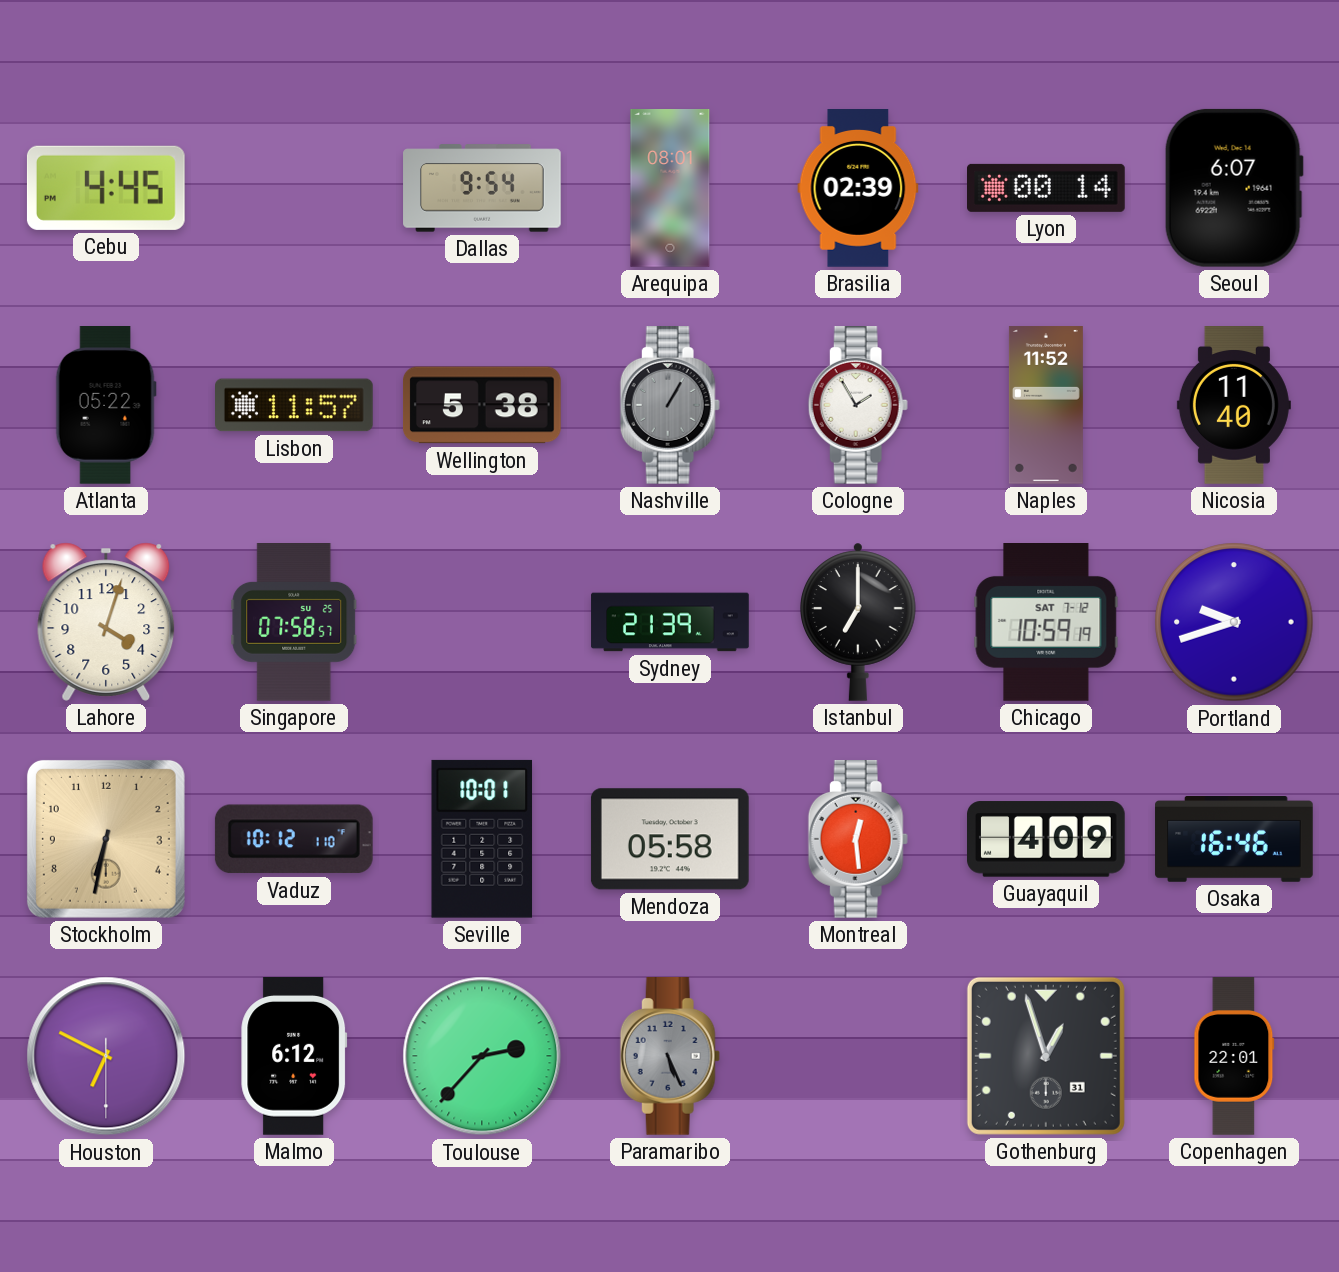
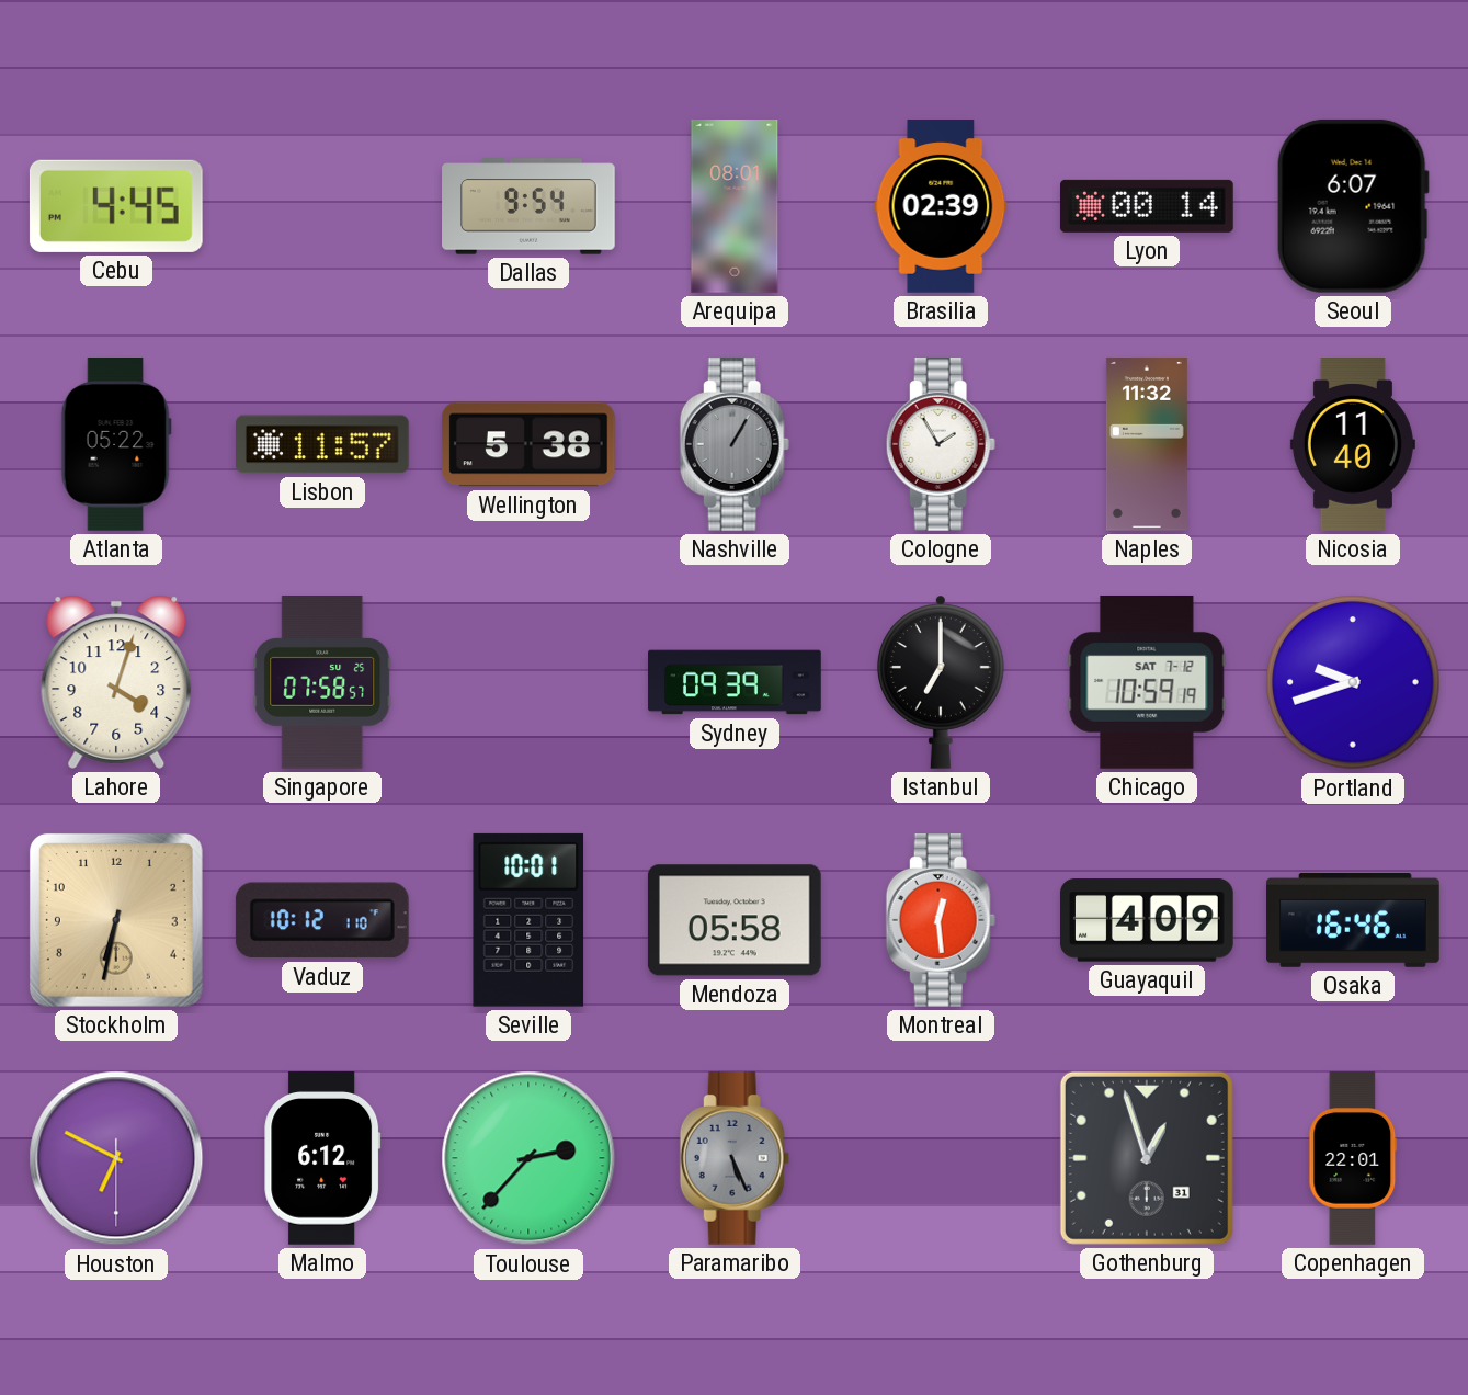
Naples: 11:52 -> 11:32 (1147, 444)
Sydney: 21:39 -> 09:39 (735, 682)
